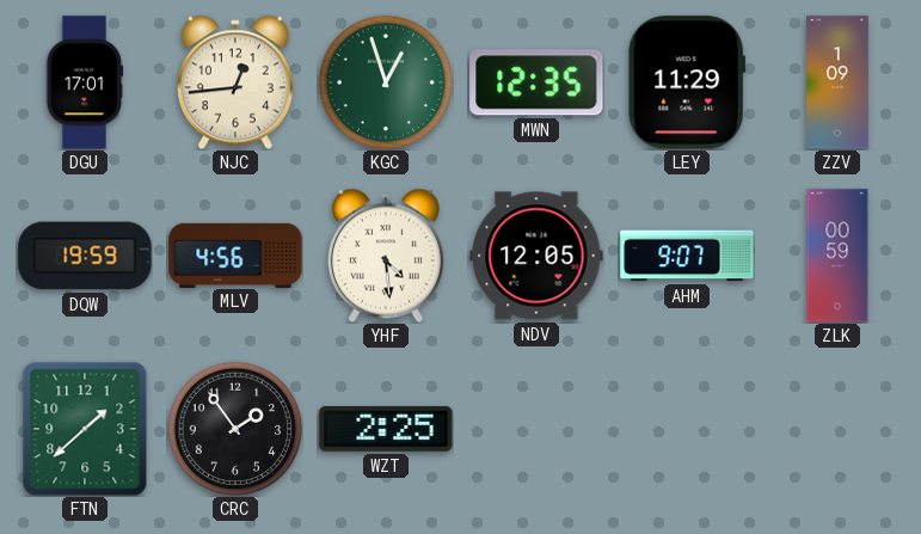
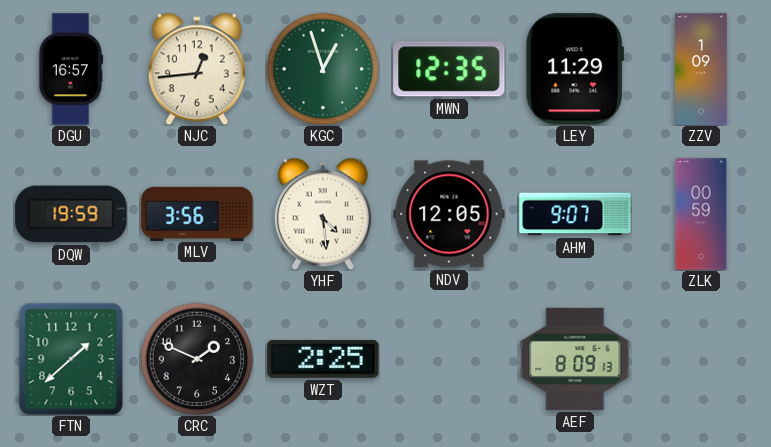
DGU: 17:01 -> 16:57 (71, 69)
MLV: 4:56 -> 3:56 (197, 213)
CRC: 1:54 -> 1:49 (197, 359)
AEF: none -> 8:09 (575, 359)
